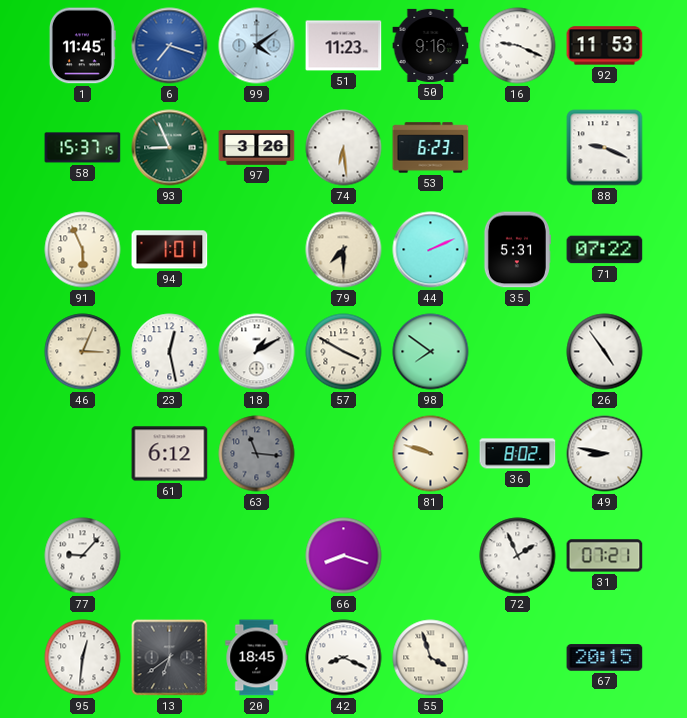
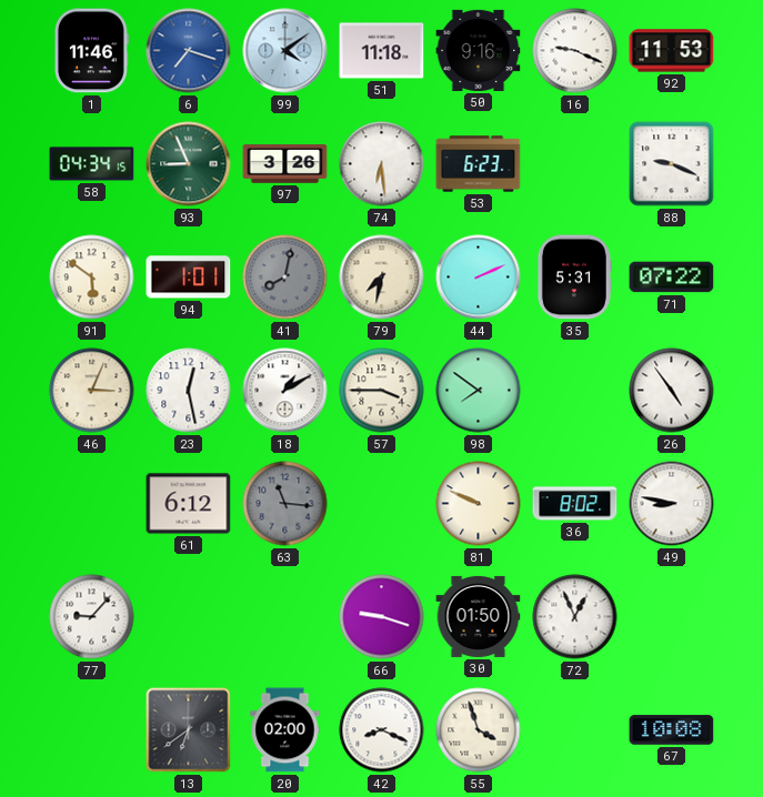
1: 11:45 -> 11:46 (91, 51)
51: 11:23 -> 11:18 (382, 51)
58: 15:37 -> 04:34 (92, 164)
91: 5:56 -> 5:51 (92, 278)
41: none -> 8:02 (285, 278)
79: 7:30 -> 7:32 (382, 278)
57: 3:50 -> 3:45 (382, 391)
81: 9:48 -> 9:49 (479, 504)
66: 8:18 -> 9:18 (382, 617)
30: none -> 01:50 (479, 616)
72: 1:56 -> 12:56 (575, 617)
31: 07:21 -> none (605, 556)
95: 12:31 -> none (83, 658)
20: 18:45 -> 02:00 (285, 730)
67: 20:15 -> 10:08 (672, 730)
